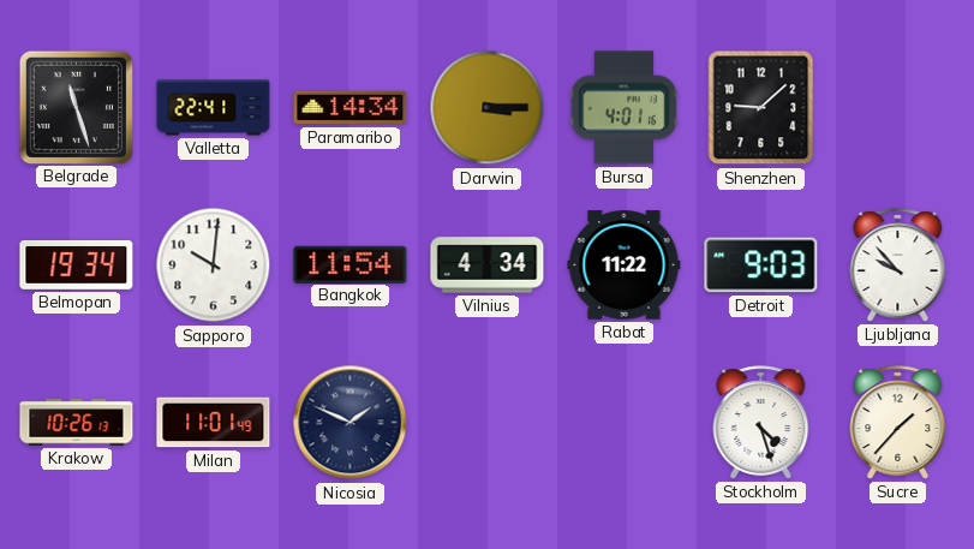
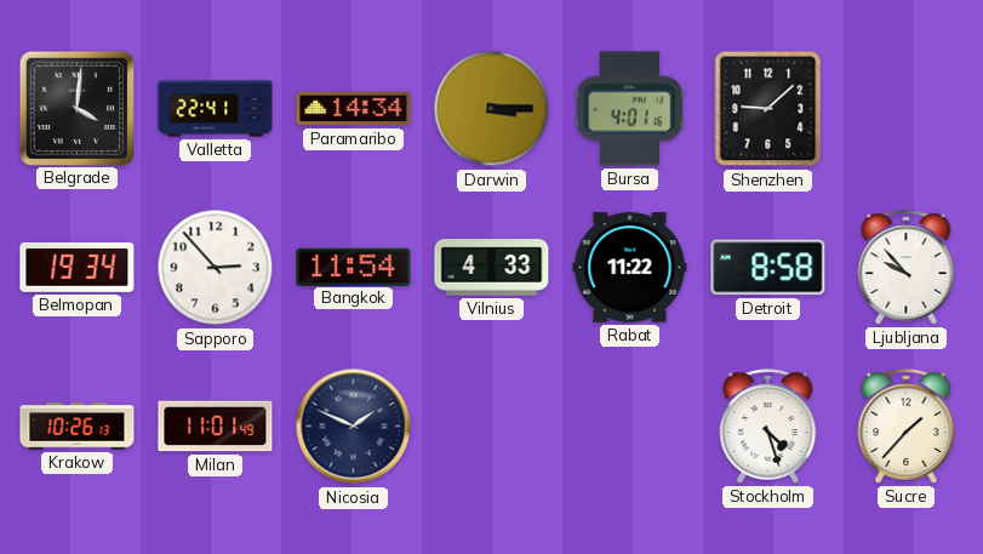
Belgrade: 11:27 -> 4:01 (76, 108)
Sapporo: 10:01 -> 2:53 (216, 268)
Vilnius: 4:34 -> 4:33 (492, 268)
Detroit: 9:03 -> 8:58 (768, 268)
